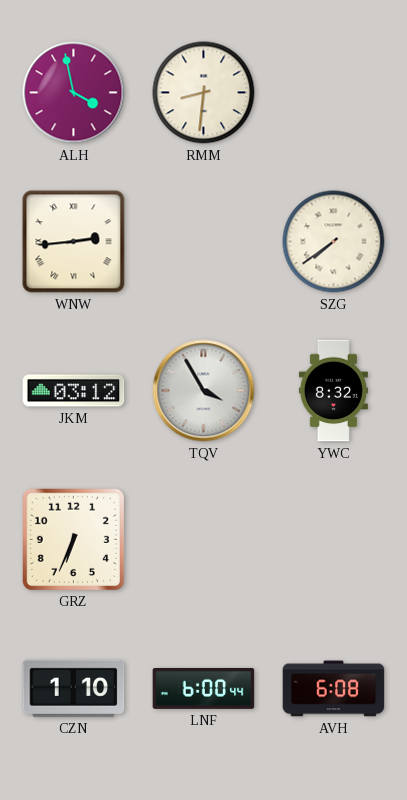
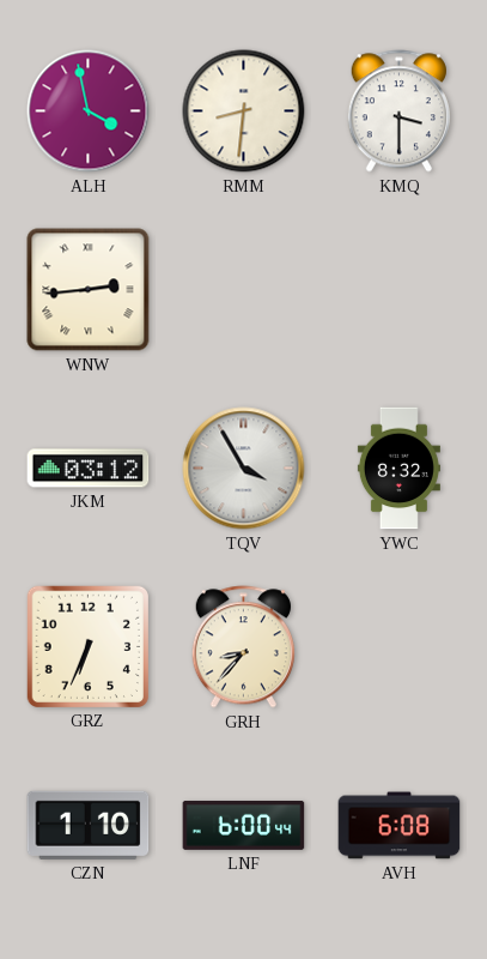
KMQ: none -> 3:30 (398, 111)
SZG: 7:39 -> none (334, 242)
GRH: none -> 8:37 (243, 647)
